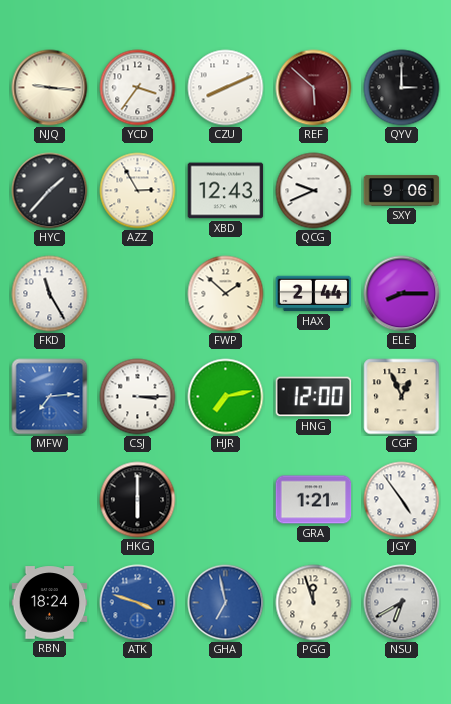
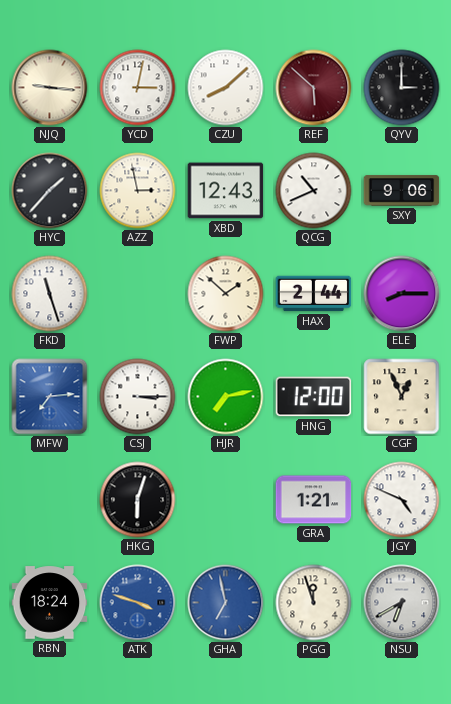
YCD: 3:36 -> 3:02 (138, 88)
CZU: 8:11 -> 8:08 (226, 88)
AZZ: 2:55 -> 2:58 (138, 191)
QCG: 9:41 -> 10:41 (314, 191)
FKD: 11:25 -> 11:27 (50, 294)
HKG: 6:00 -> 6:03 (138, 500)
JGY: 4:54 -> 4:49 (402, 500)
